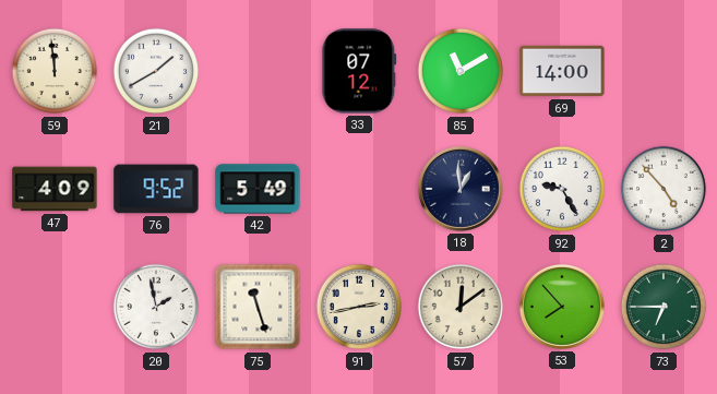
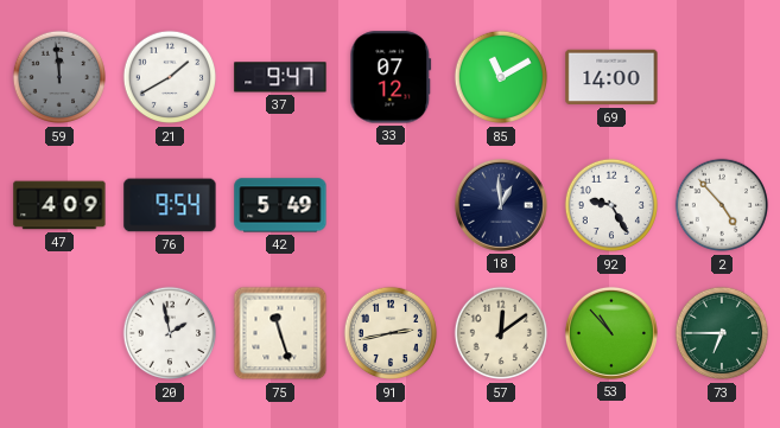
59 dial: cream -> grey (59, 77)
37: none -> 9:47 (280, 77)
76: 9:52 -> 9:54 (170, 205)
53: 7:53 -> 10:53 (611, 333)
